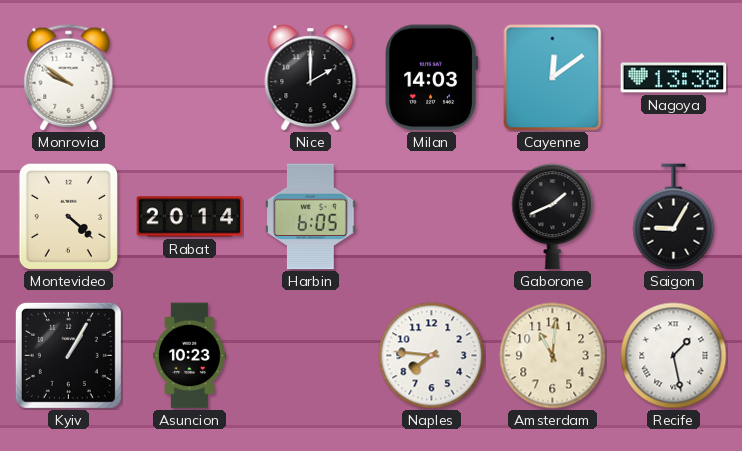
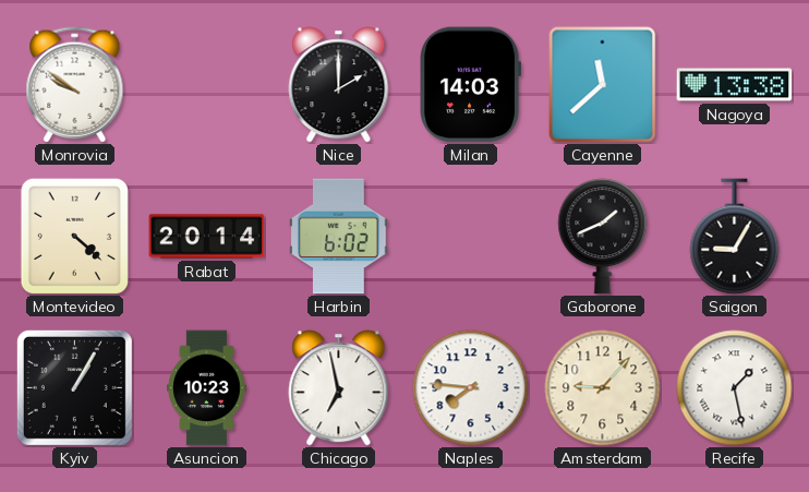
Cayenne: 12:09 -> 11:38 (603, 85)
Harbin: 6:05 -> 6:02 (339, 237)
Chicago: none -> 6:58 (339, 388)
Amsterdam: 11:01 -> 9:07 (603, 388)
